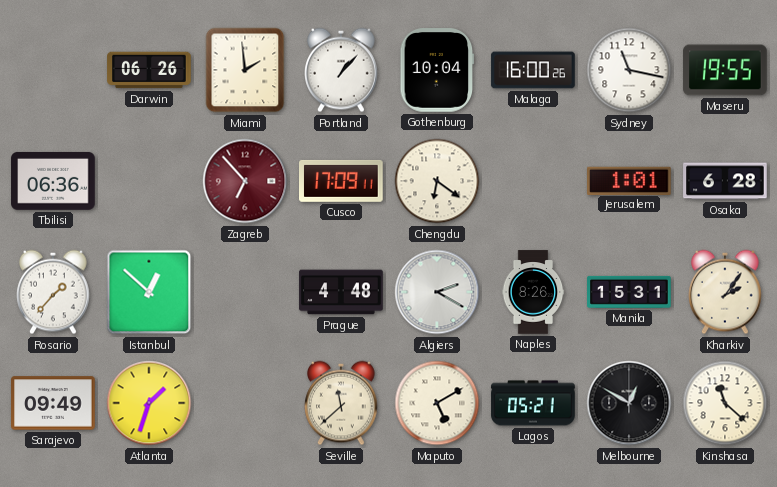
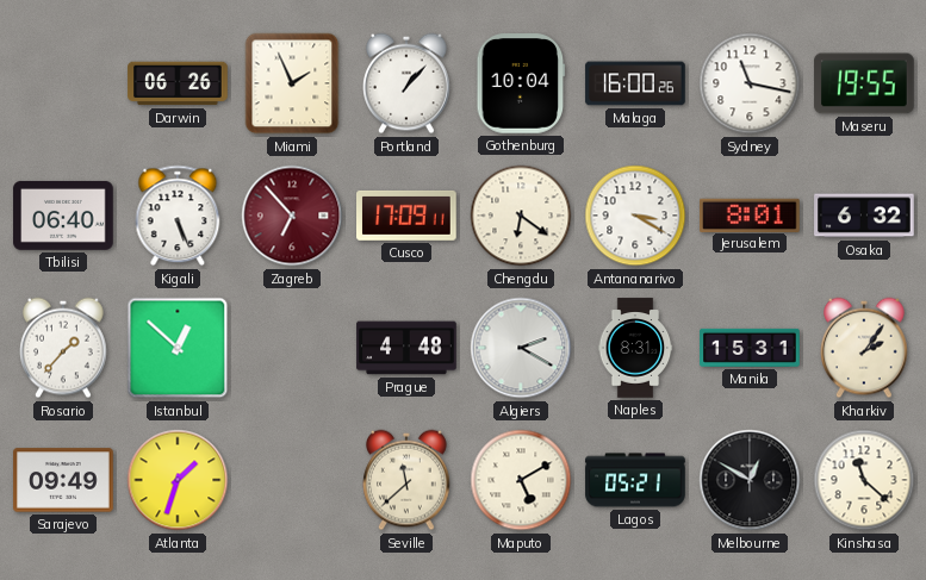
Miami: 1:59 -> 1:56 (292, 83)
Tbilisi: 06:36 -> 06:40 (63, 216)
Kigali: none -> 5:26 (178, 216)
Antananarivo: none -> 3:20 (635, 216)
Jerusalem: 1:01 -> 8:01 (750, 214)
Osaka: 6:28 -> 6:32 (864, 216)
Naples: 8:26 -> 8:31 (635, 348)
